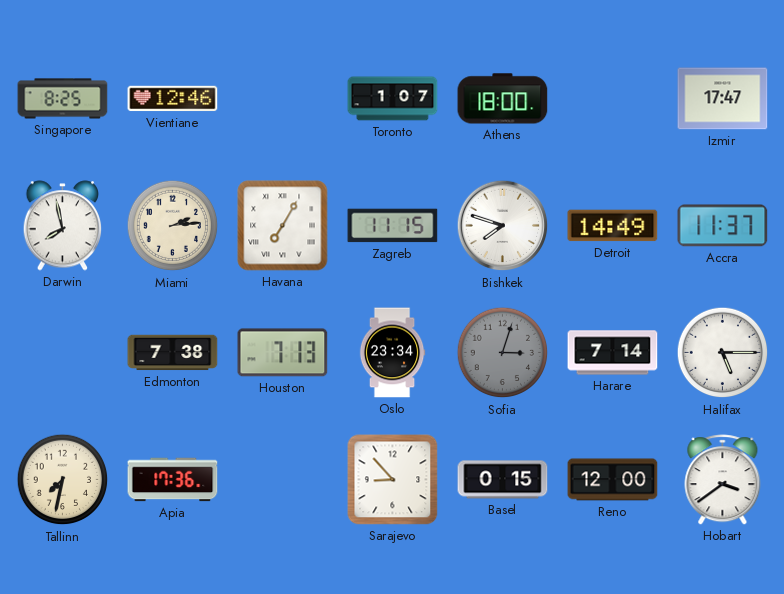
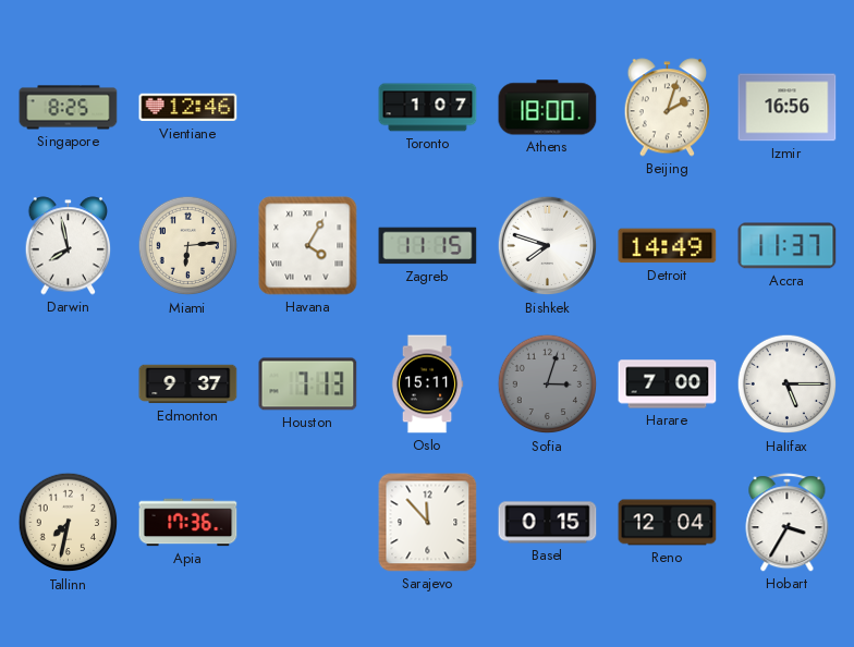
Beijing: none -> 2:03 (668, 108)
Izmir: 17:47 -> 16:56 (788, 108)
Miami: 2:14 -> 6:14 (188, 246)
Havana: 7:05 -> 4:05 (308, 246)
Edmonton: 7:38 -> 9:37 (188, 384)
Oslo: 23:34 -> 15:11 (427, 384)
Harare: 7:14 -> 7:00 (668, 384)
Sarajevo: 8:53 -> 11:53 (428, 523)
Reno: 12:00 -> 12:04 (668, 523)
Hobart: 3:39 -> 3:35 (788, 523)
